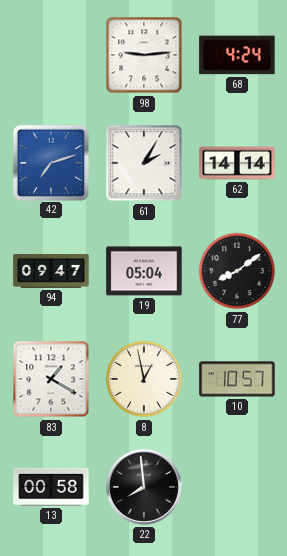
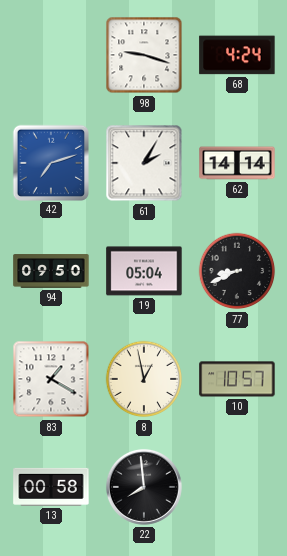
98: 9:14 -> 9:18 (144, 55)
94: 09:47 -> 09:50 (51, 271)
77: 8:09 -> 8:41 (237, 271)
